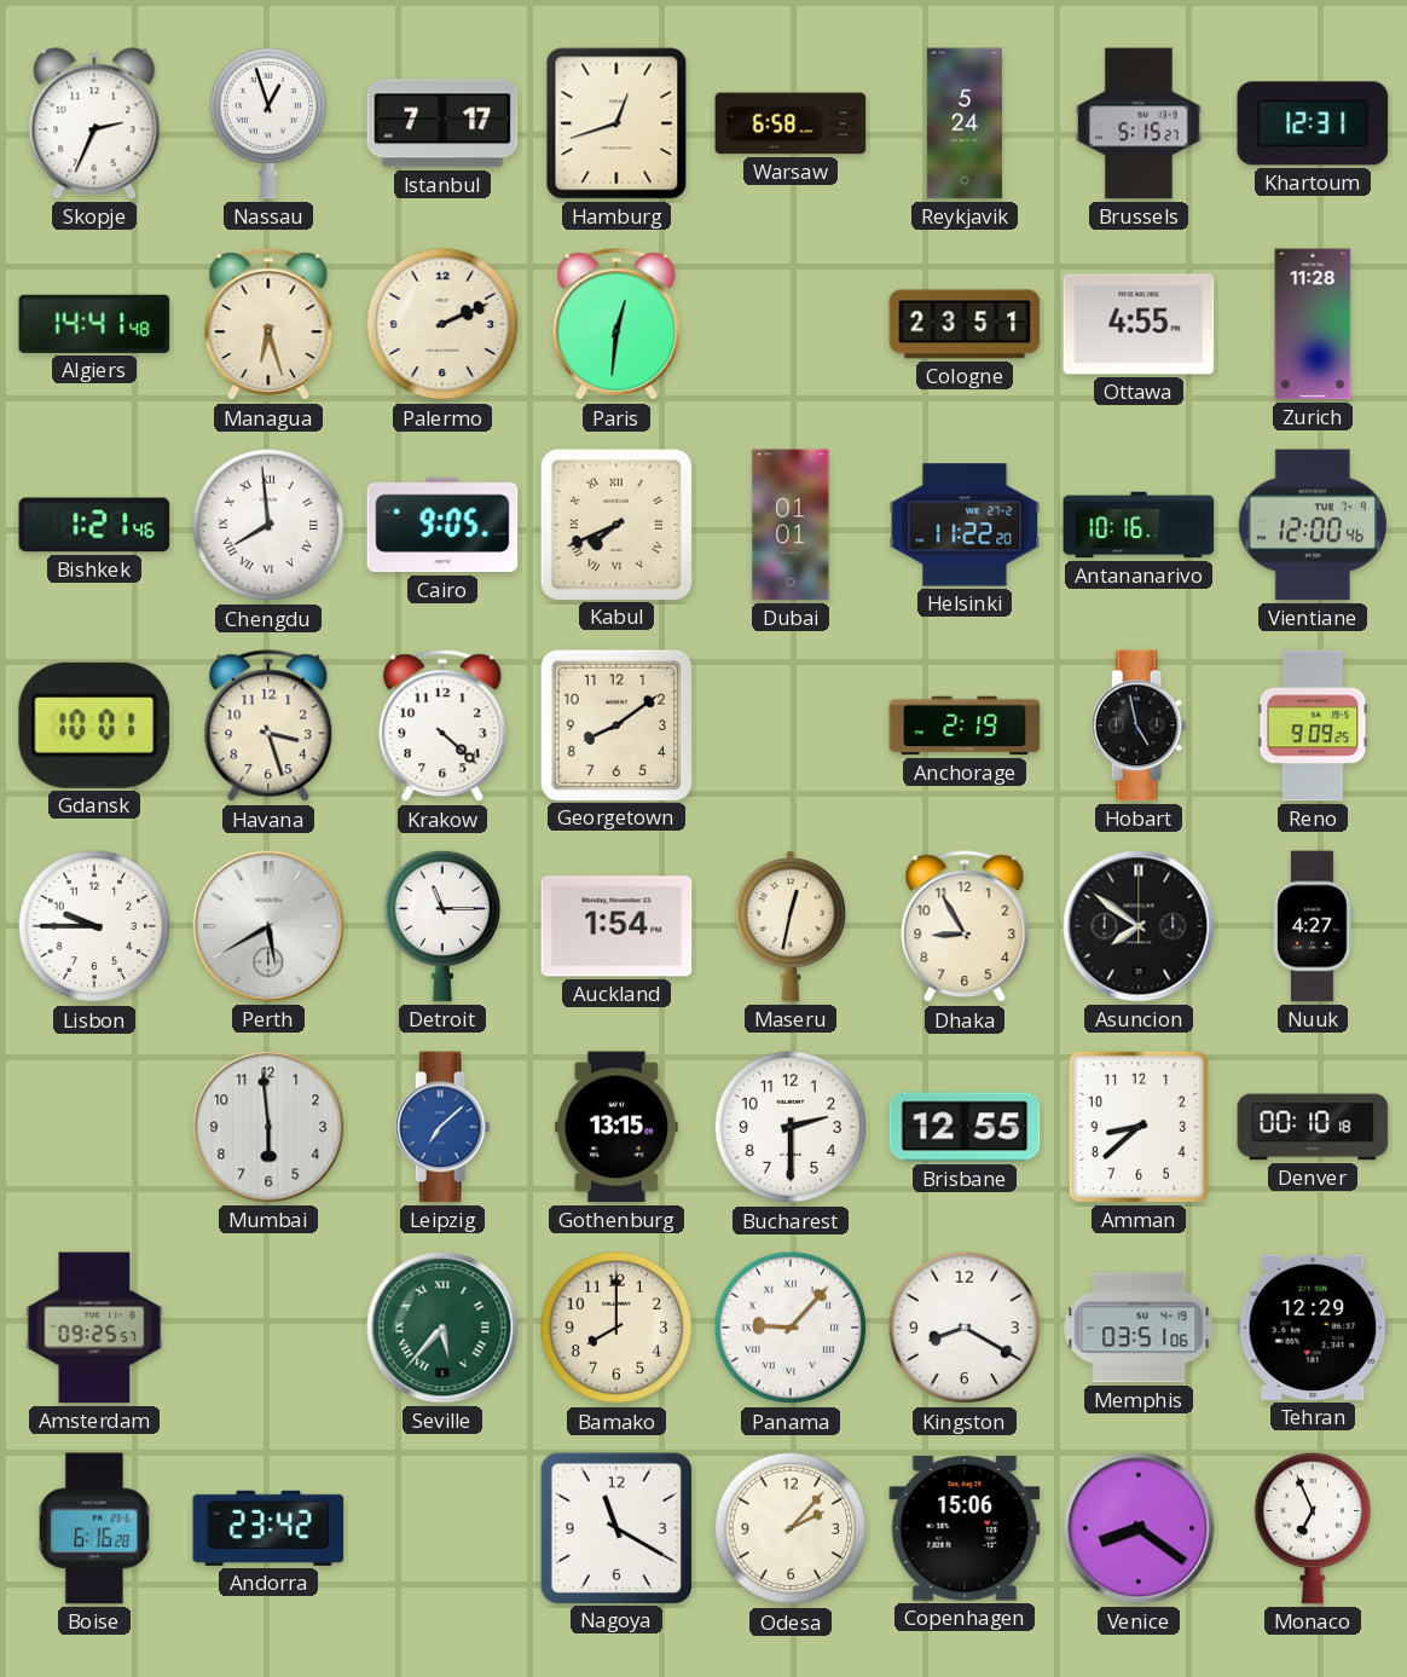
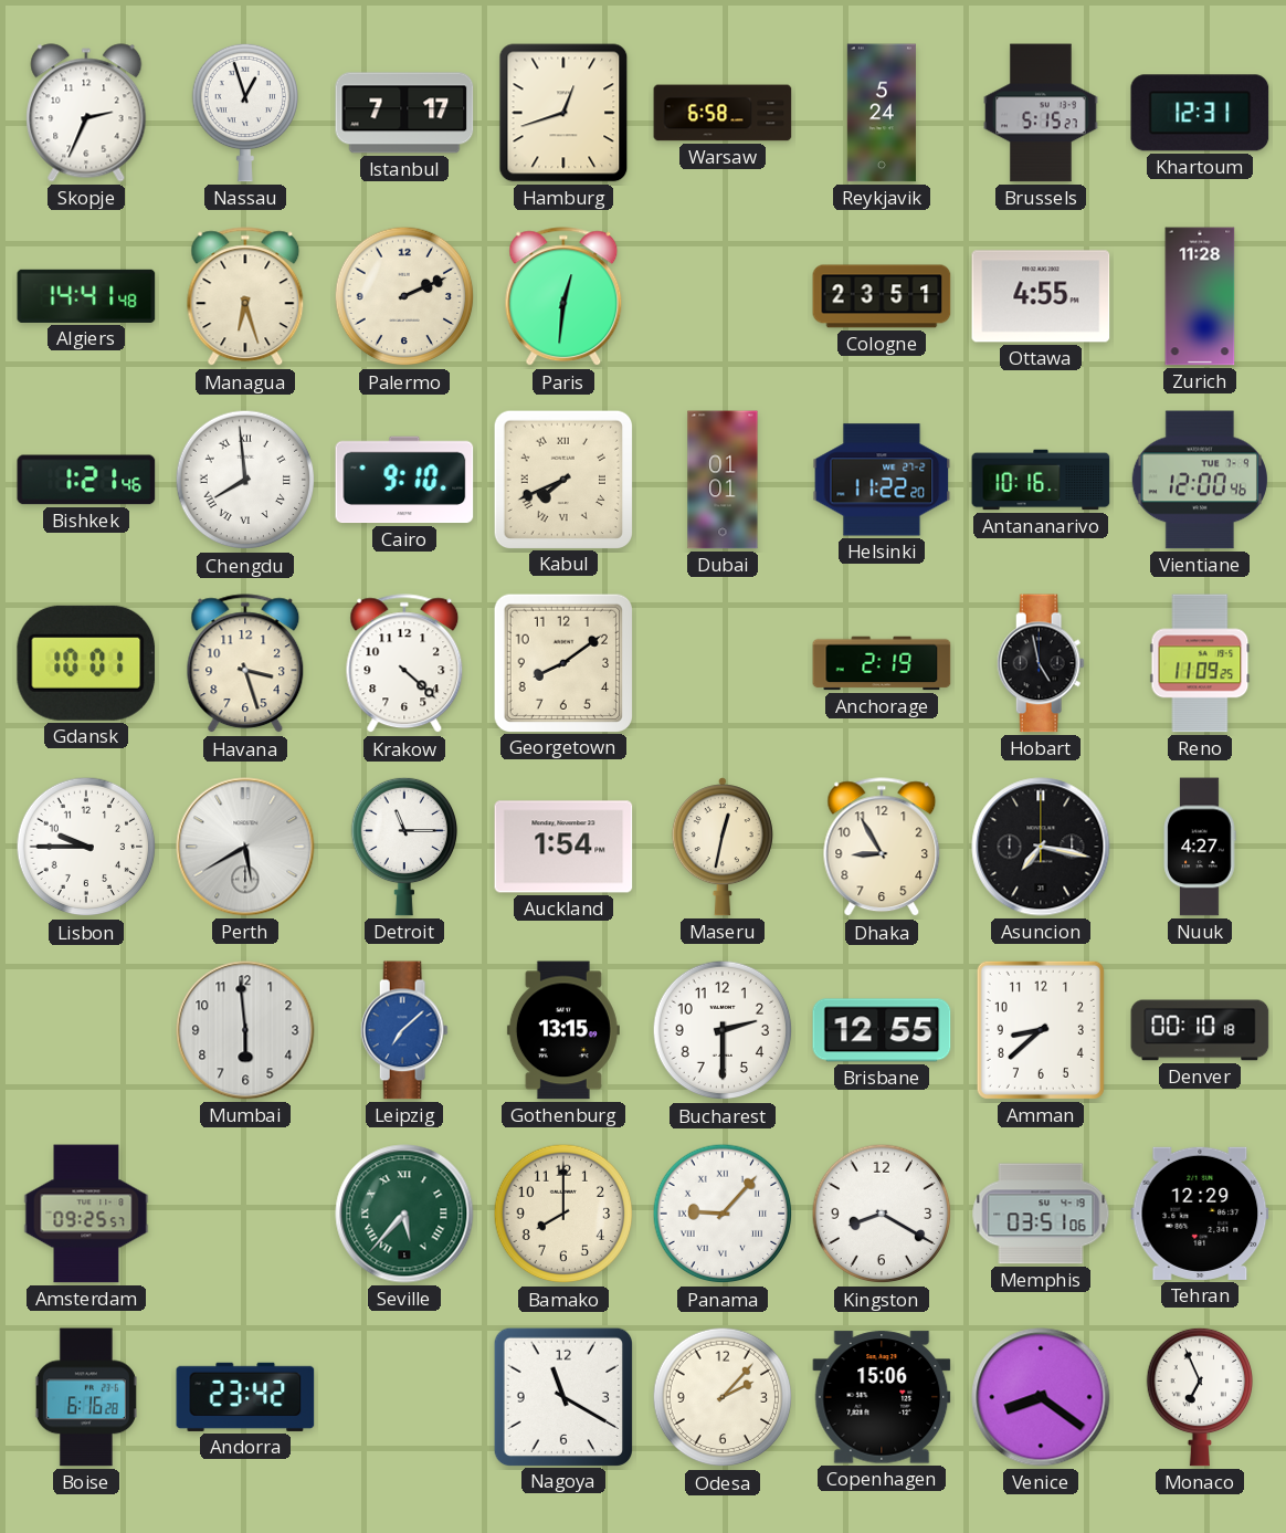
Cairo: 9:05 -> 9:10 (404, 480)
Reno: 9:09 -> 11:09 (1200, 663)
Asuncion: 7:51 -> 7:17 (1041, 847)
